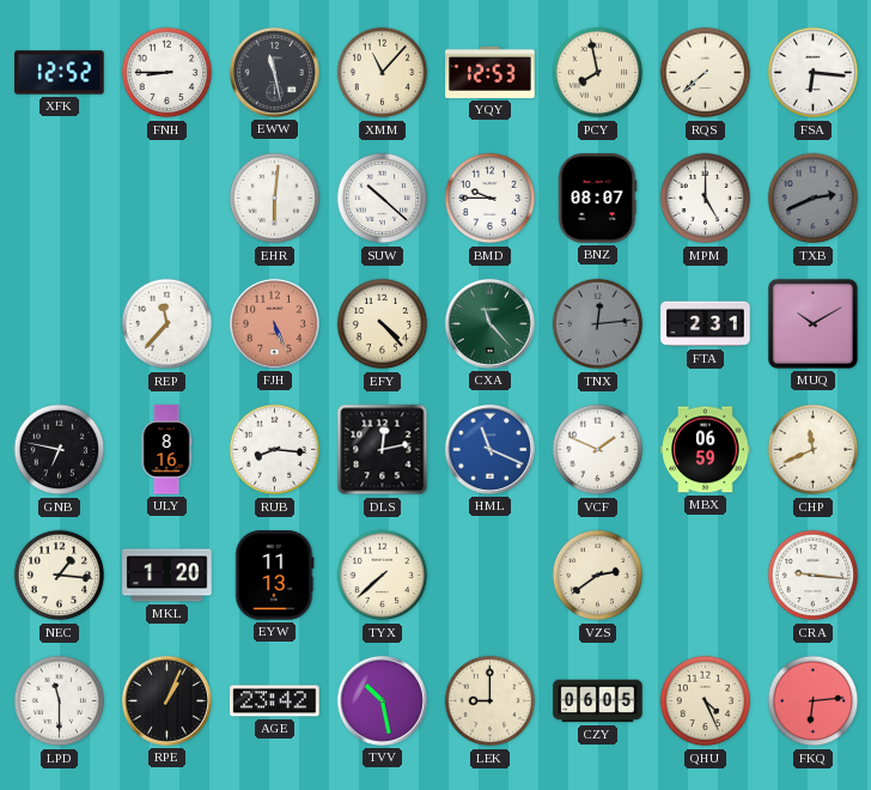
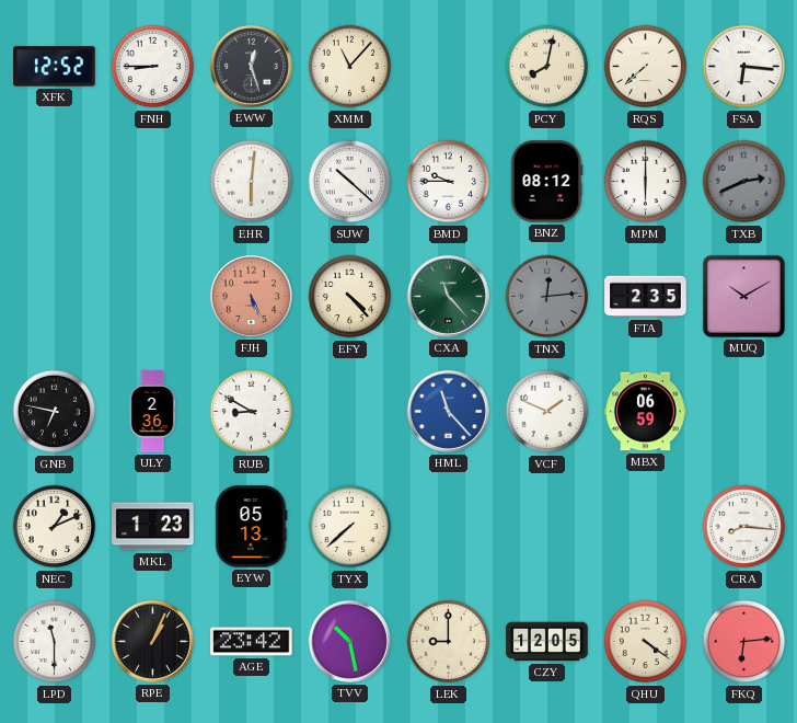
EWW: 11:28 -> 12:27 (251, 66)
YQY: 12:53 -> none (491, 72)
PCY: 7:58 -> 8:02 (547, 67)
BNZ: 08:07 -> 08:12 (546, 182)
MPM: 5:00 -> 6:00 (646, 182)
REP: 11:37 -> none (167, 324)
FTA: 2:31 -> 2:35 (646, 297)
ULY: 8:16 -> 2:36 (152, 412)
RUB: 8:16 -> 8:50 (252, 412)
DLS: 12:13 -> none (383, 450)
HML: 11:19 -> 11:23 (448, 411)
CHP: 11:41 -> none (814, 450)
NEC: 1:16 -> 1:11 (55, 527)
MKL: 1:20 -> 1:23 (153, 527)
EYW: 11:13 -> 05:13 (252, 527)
VZS: 2:39 -> none (598, 576)
CRA: 9:16 -> 8:16 (744, 527)
CZY: 06:05 -> 12:05 (547, 642)
QHU: 4:26 -> 4:21 (646, 642)
